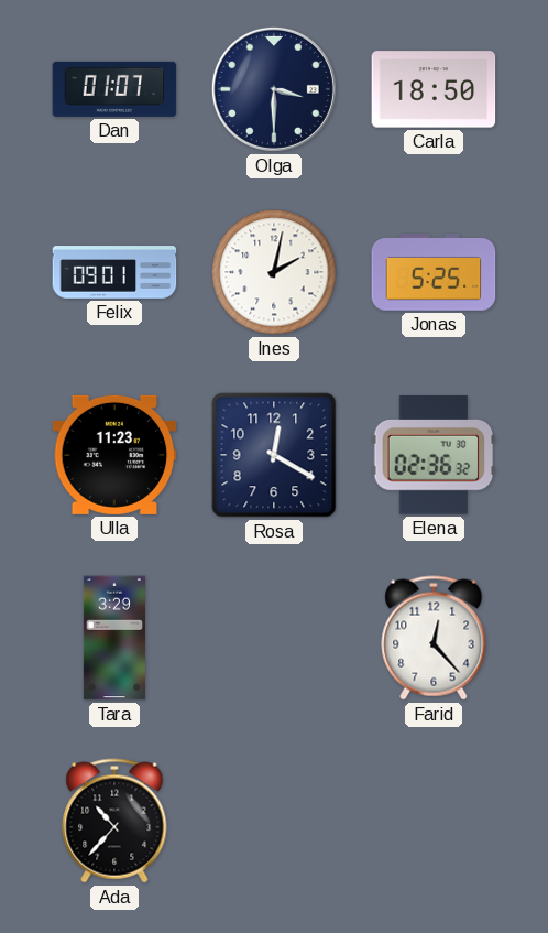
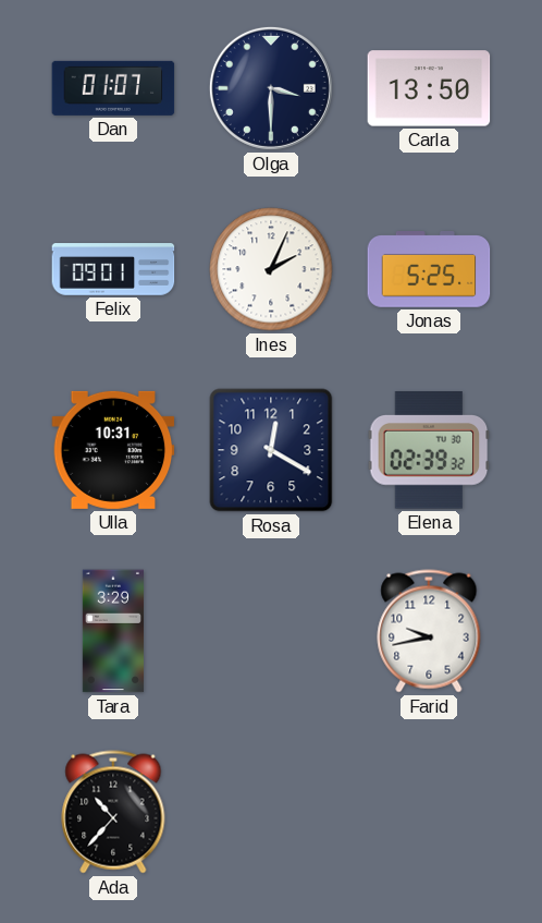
Carla: 18:50 -> 13:50 (429, 88)
Ines: 2:02 -> 2:04 (271, 269)
Ulla: 11:23 -> 10:31 (113, 450)
Elena: 02:36 -> 02:39 (429, 450)
Farid: 12:23 -> 9:43 (429, 631)
